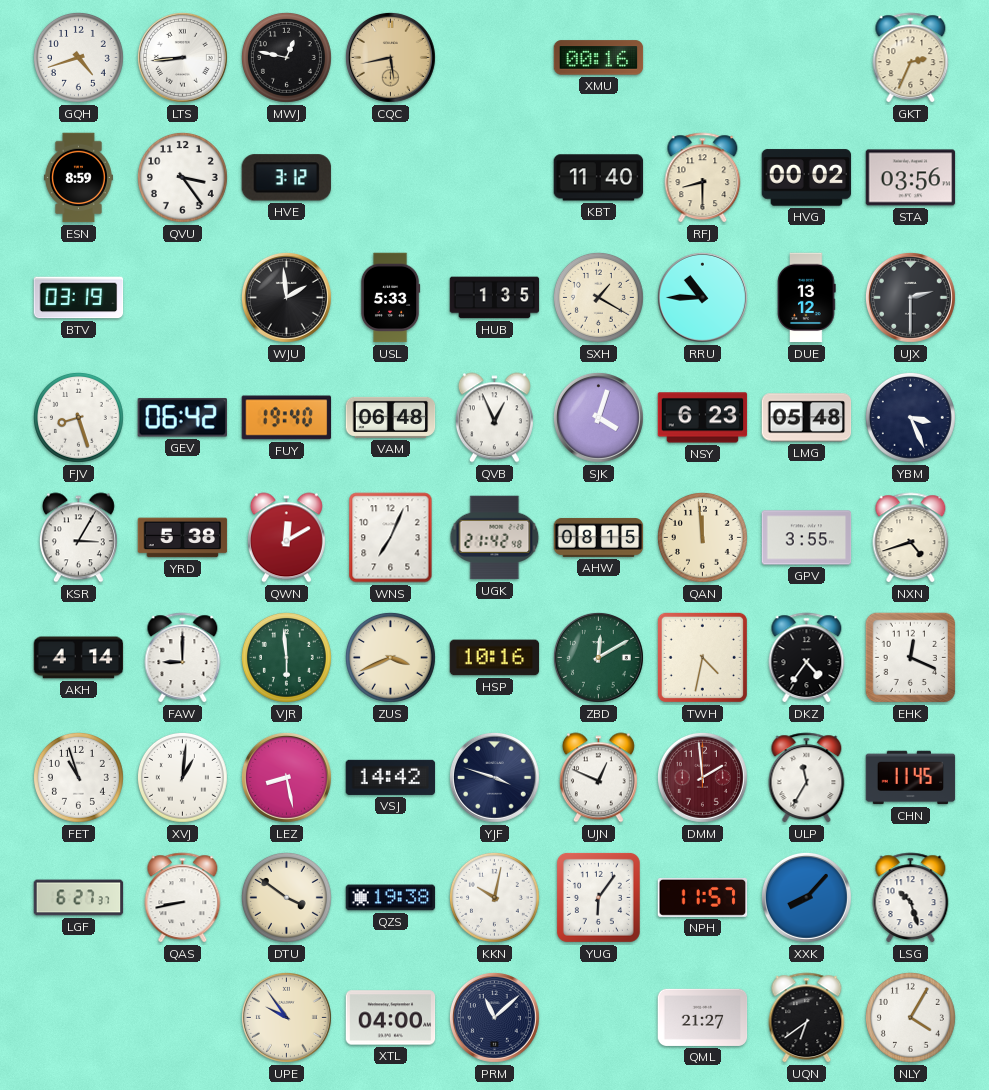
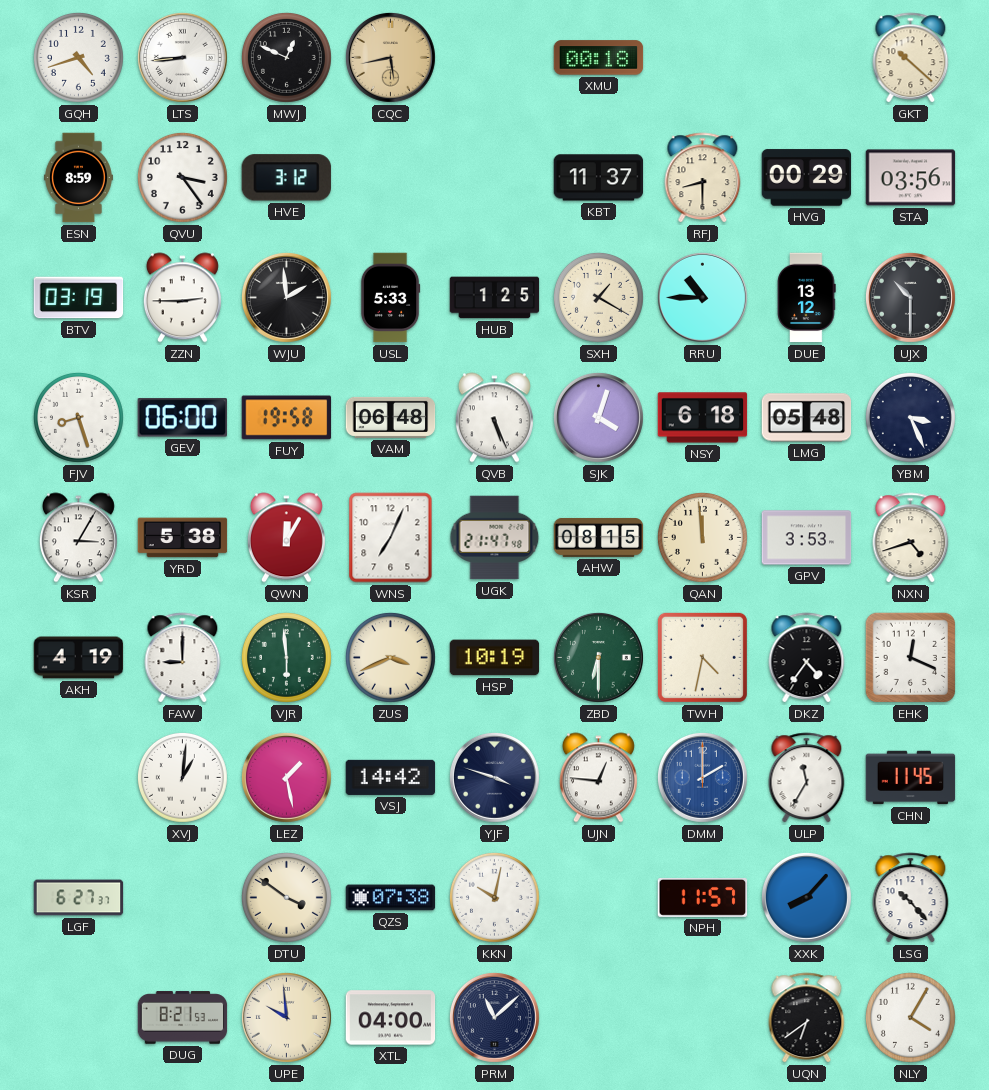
MWJ: 12:47 -> 12:49 (286, 57)
XMU: 00:16 -> 00:18 (599, 58)
GKT: 2:34 -> 10:22 (911, 58)
KBT: 11:40 -> 11:37 (599, 178)
HVG: 00:02 -> 00:29 (807, 178)
ZZN: none -> 2:45 (182, 298)
HUB: 1:35 -> 1:25 (495, 298)
UJX: 2:30 -> 10:30 (910, 297)
GEV: 06:42 -> 06:00 (182, 418)
FUY: 19:40 -> 19:58 (287, 418)
QVB: 12:56 -> 5:26 (494, 418)
NSY: 6:23 -> 6:18 (703, 418)
QWN: 12:10 -> 12:05 (286, 538)
UGK: 21:42 -> 21:47 (495, 538)
GPV: 3:55 -> 3:53 (807, 538)
AKH: 4:14 -> 4:19 (79, 658)
HSP: 10:16 -> 10:19 (495, 658)
ZBD: 12:10 -> 6:30 (598, 657)
FET: 10:57 -> none (78, 777)
LEZ: 8:28 -> 1:28 (286, 777)
UJN: 12:49 -> 12:46 (598, 778)
DMM: 1:59 -> 2:00 (702, 777)
DMM dial: burgundy -> blue (702, 777)
QAS: 8:43 -> none (183, 898)
QZS: 19:38 -> 07:38 (391, 898)
YUG: 6:06 -> none (598, 897)
LSG: 10:27 -> 10:23 (911, 898)
DUG: none -> 8:21 (183, 1018)
UPE: 9:54 -> 9:59 (286, 1017)
QML: 21:27 -> none (703, 1017)
